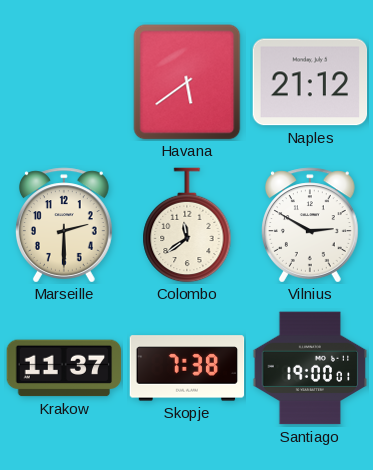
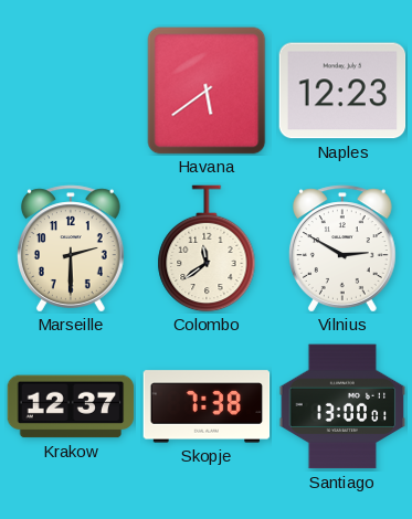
Naples: 21:12 -> 12:23 (342, 91)
Krakow: 11:37 -> 12:37 (71, 406)
Santiago: 19:00 -> 13:00 (342, 406)
